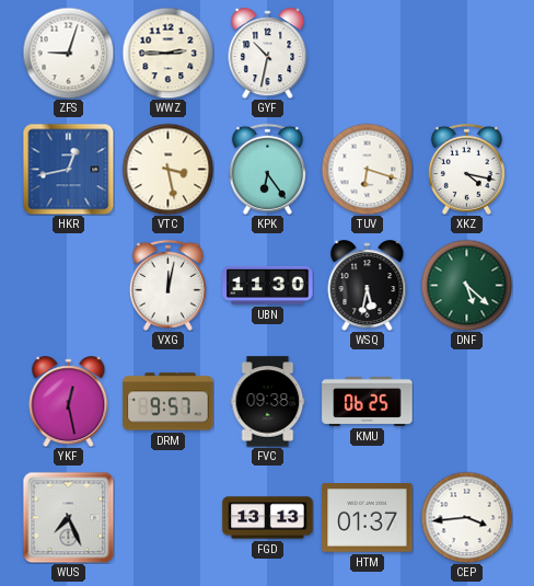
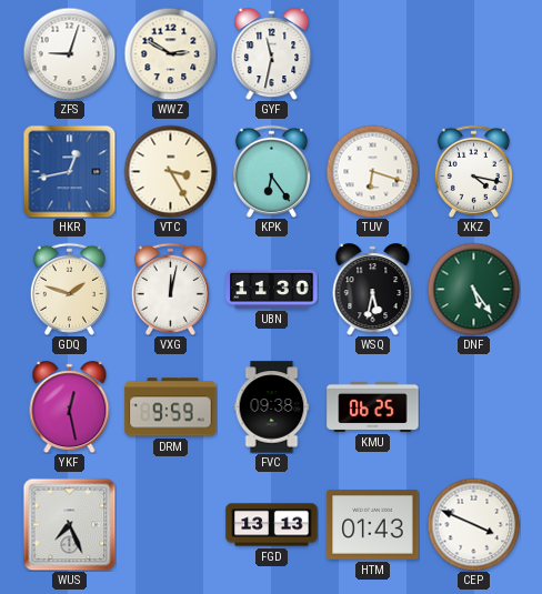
WWZ: 2:45 -> 2:50 (170, 53)
GYF: 10:32 -> 11:32 (272, 54)
VTC: 3:28 -> 3:25 (170, 171)
GDQ: none -> 1:48 (69, 289)
DNF: 5:22 -> 5:24 (473, 289)
DRM: 9:57 -> 9:59 (171, 407)
HTM: 01:37 -> 01:43 (373, 525)
CEP: 3:44 -> 3:49 (473, 524)
